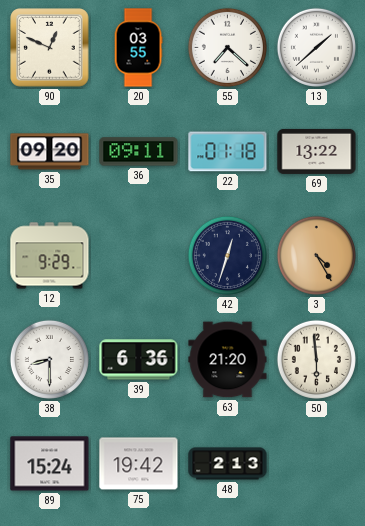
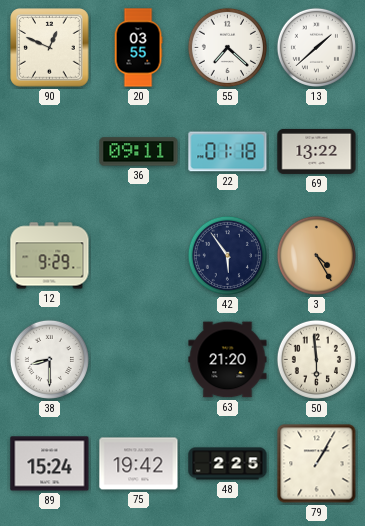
35: 09:20 -> none (50, 152)
42: 12:33 -> 5:54 (227, 255)
39: 6:36 -> none (139, 360)
48: 2:13 -> 2:25 (228, 464)
79: none -> 1:05 (317, 464)
